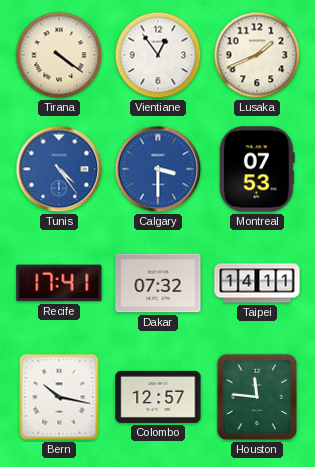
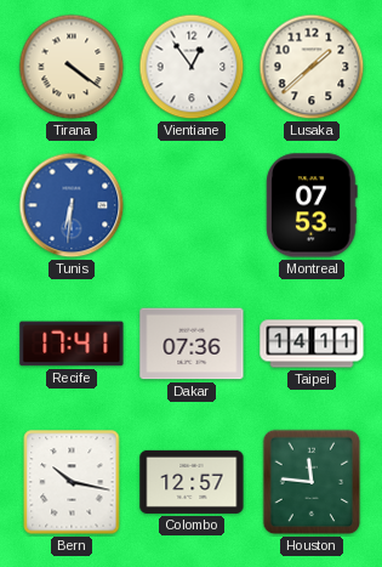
Lusaka: 1:41 -> 1:38 (312, 67)
Tunis: 4:24 -> 6:31 (72, 205)
Calgary: 3:30 -> none (158, 169)
Dakar: 07:32 -> 07:36 (192, 344)
